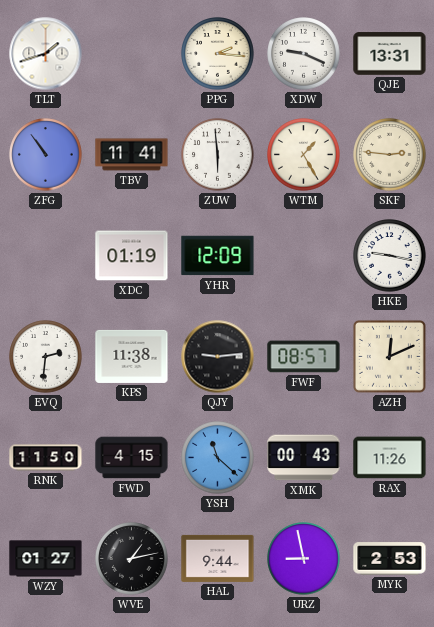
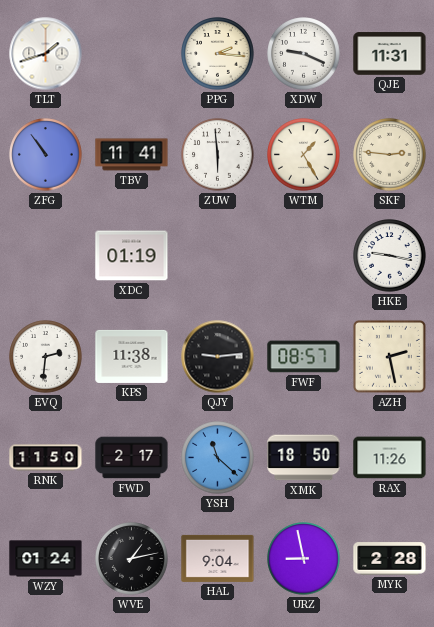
QJE: 13:31 -> 11:31 (390, 54)
YHR: 12:09 -> none (218, 256)
AZH: 12:11 -> 2:28 (389, 356)
FWD: 4:15 -> 2:17 (132, 458)
XMK: 00:43 -> 18:50 (304, 458)
WZY: 01:27 -> 01:24 (46, 559)
HAL: 9:44 -> 9:04 (218, 558)
MYK: 2:53 -> 2:28 (390, 559)
